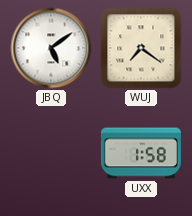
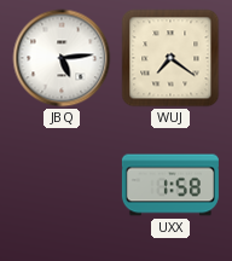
JBQ: 5:09 -> 5:14 (62, 58)
